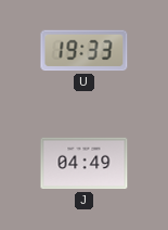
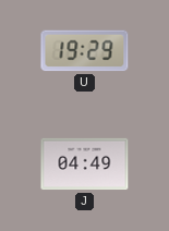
U: 19:33 -> 19:29 (85, 51)
